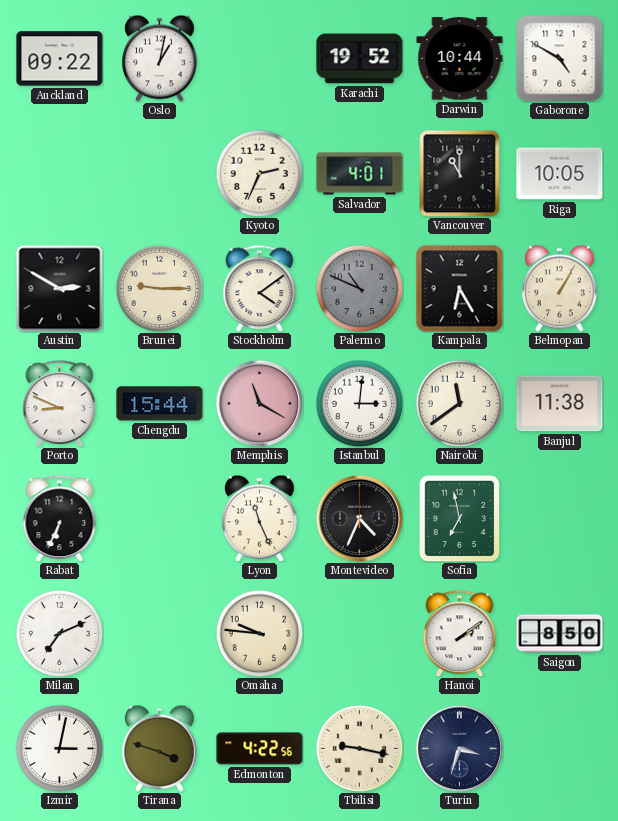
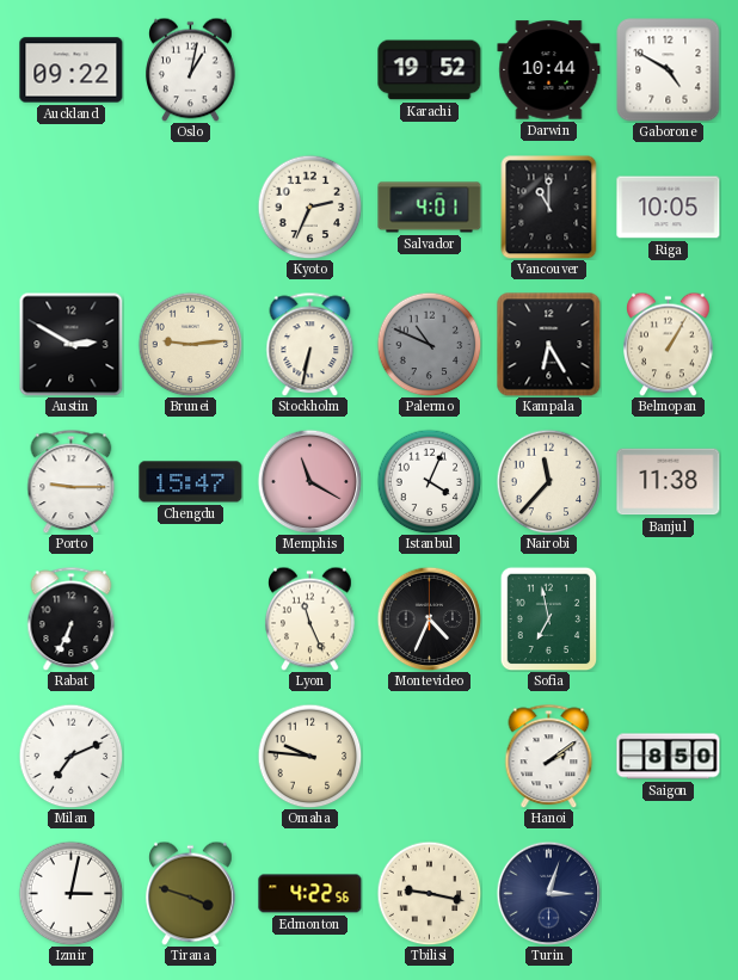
Brunei: 9:15 -> 9:14 (190, 344)
Stockholm: 4:09 -> 6:32 (310, 344)
Porto: 8:49 -> 9:15 (72, 481)
Chengdu: 15:44 -> 15:47 (191, 482)
Istanbul: 3:01 -> 4:04 (429, 481)
Nairobi: 11:39 -> 11:37 (548, 481)
Turin: 3:33 -> 3:03 (548, 893)
